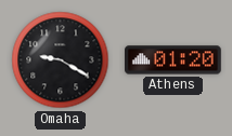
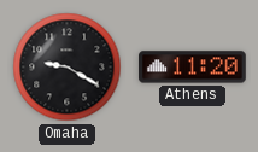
Athens: 01:20 -> 11:20 (193, 68)
